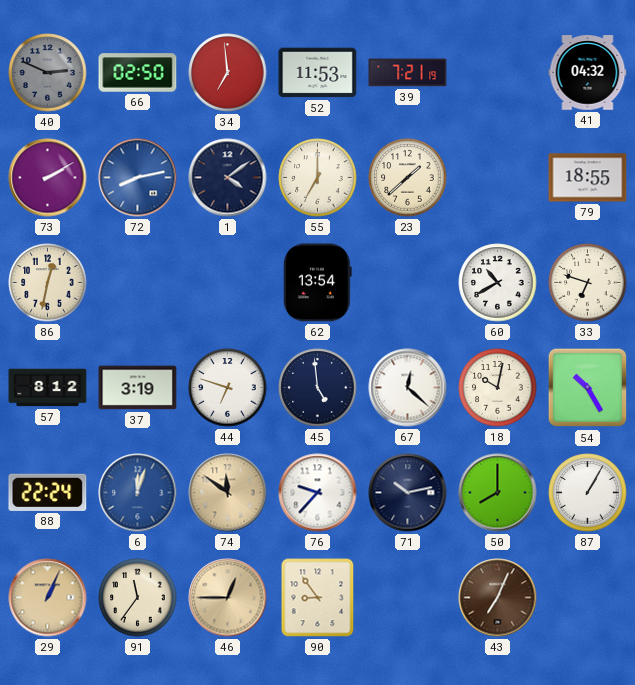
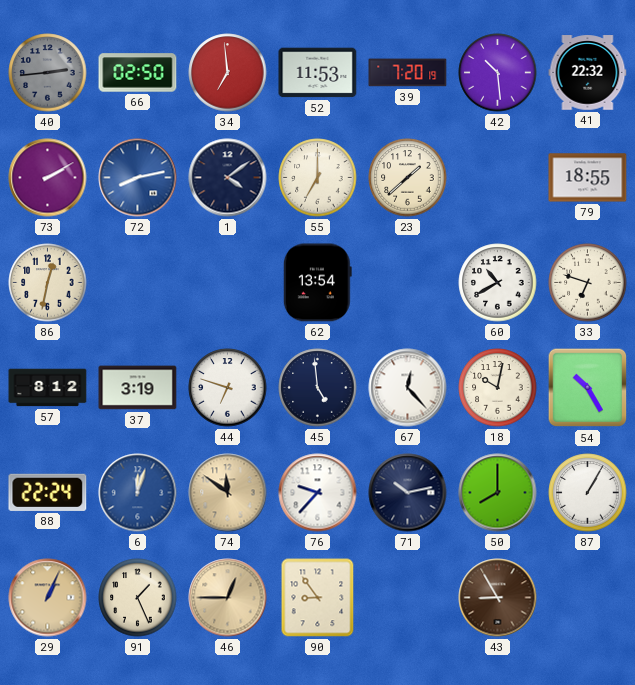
40: 2:49 -> 2:44 (48, 73)
39: 7:21 -> 7:20 (408, 73)
42: none -> 10:29 (498, 73)
41: 04:32 -> 22:32 (588, 73)
67: 12:22 -> 12:23 (408, 388)
91: 11:36 -> 1:26 (138, 598)
43: 7:04 -> 8:55 (498, 598)
